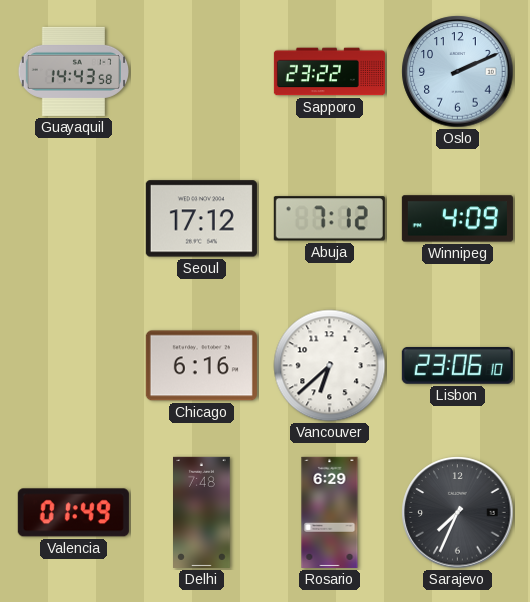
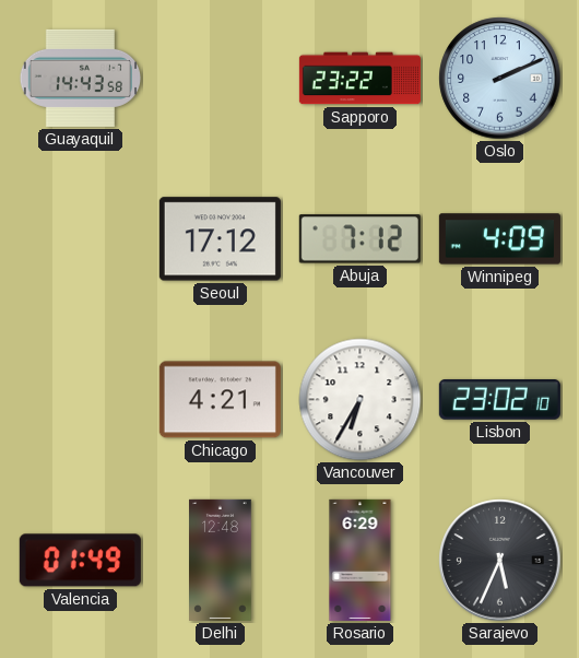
Chicago: 6:16 -> 4:21 (220, 400)
Vancouver: 6:38 -> 6:35 (361, 400)
Lisbon: 23:06 -> 23:02 (499, 400)
Delhi: 7:48 -> 12:48 (221, 560)
Sarajevo: 7:34 -> 5:34 (500, 561)
